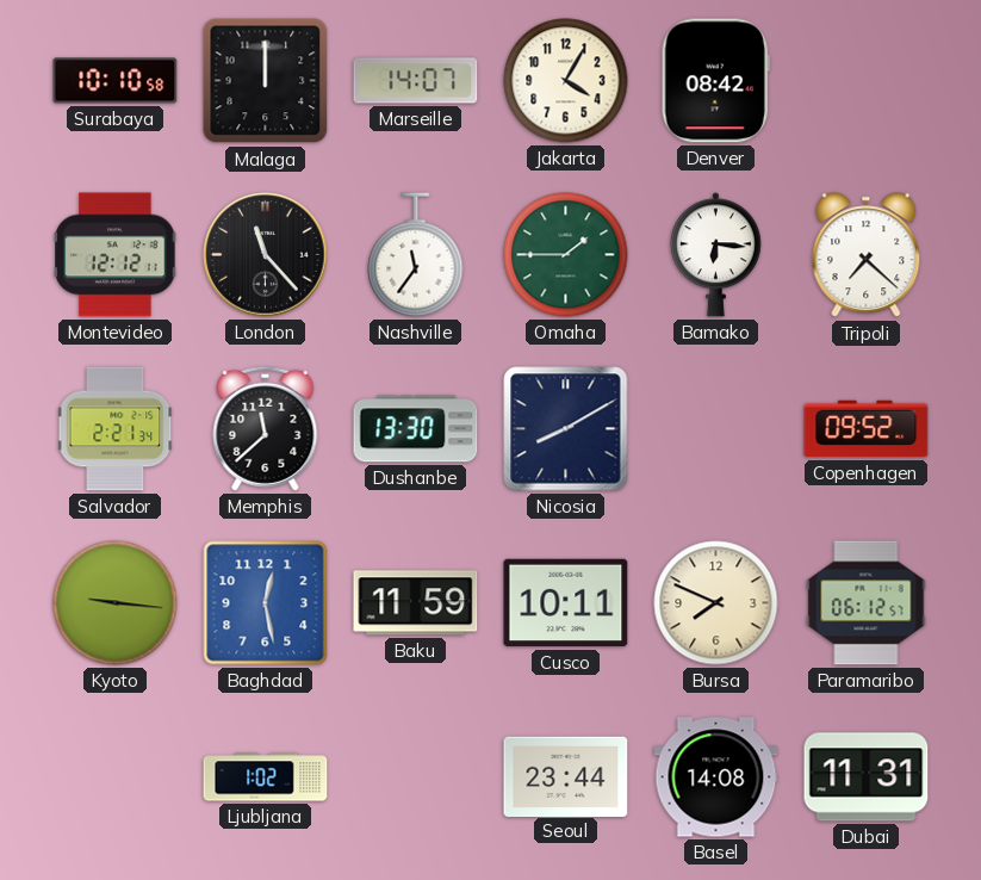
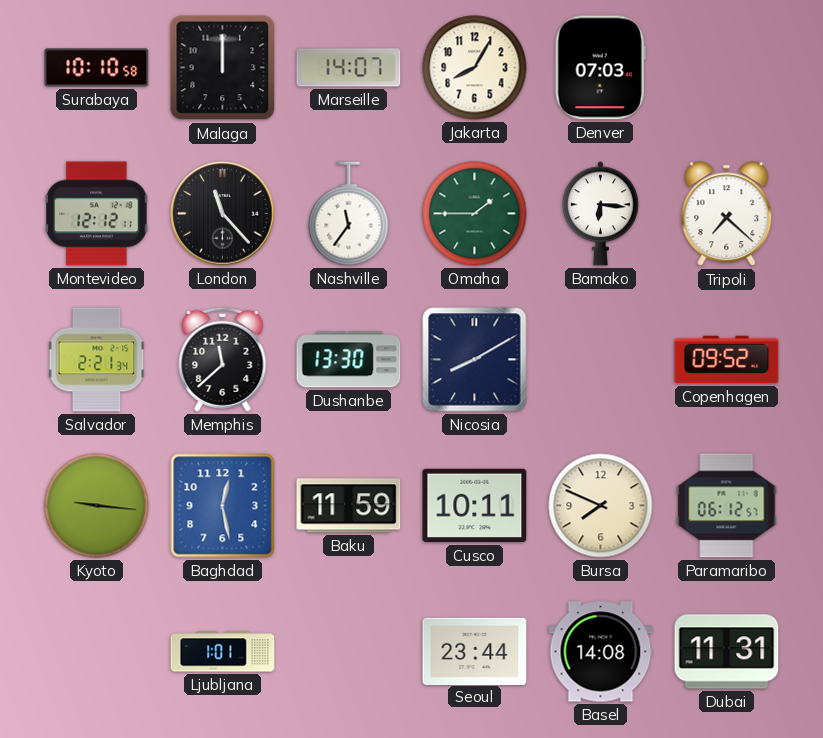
Jakarta: 4:05 -> 8:05 (475, 68)
Denver: 08:42 -> 07:03 (600, 68)
Ljubljana: 1:02 -> 1:01 (223, 652)
